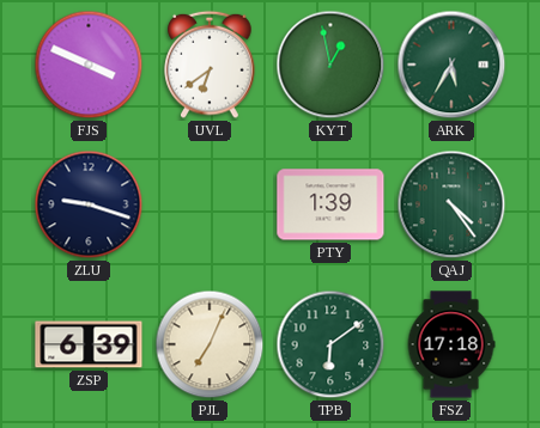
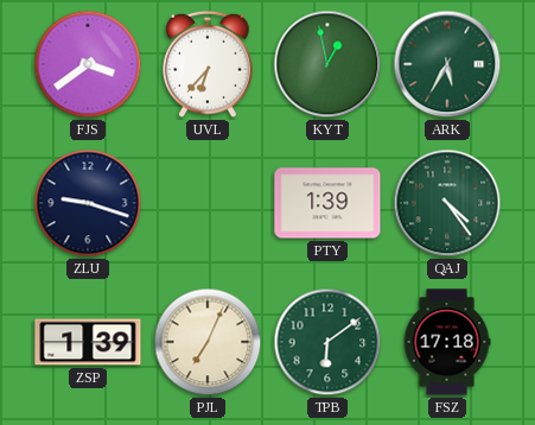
FJS: 3:49 -> 3:39 (88, 64)
UVL: 6:39 -> 6:37 (208, 64)
ZSP: 6:39 -> 1:39 (88, 342)
